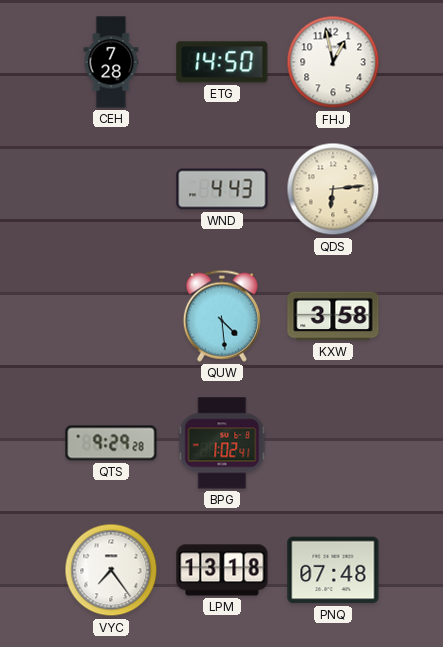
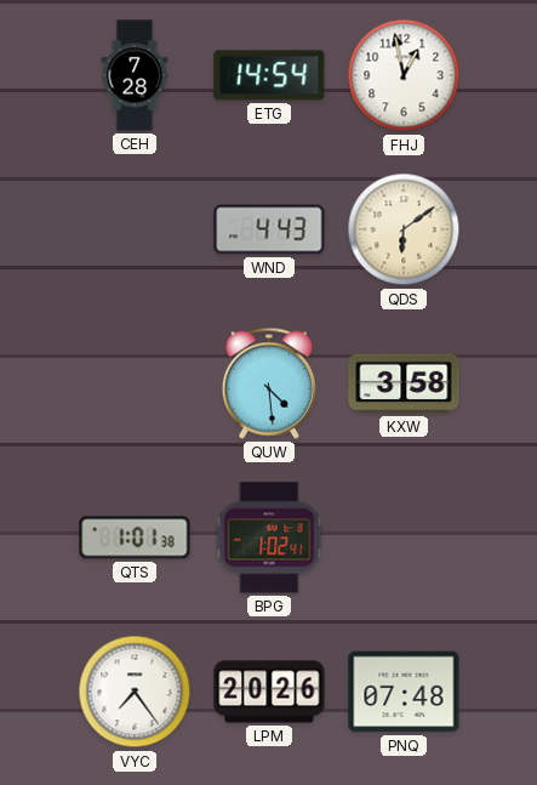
ETG: 14:50 -> 14:54 (269, 75)
QDS: 6:14 -> 6:09 (404, 229)
QTS: 9:29 -> 1:01 (135, 537)
LPM: 13:18 -> 20:26 (269, 692)
